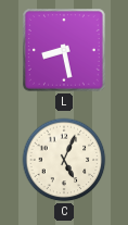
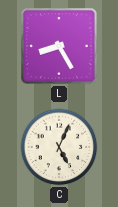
L: 8:28 -> 8:25 (60, 47)
